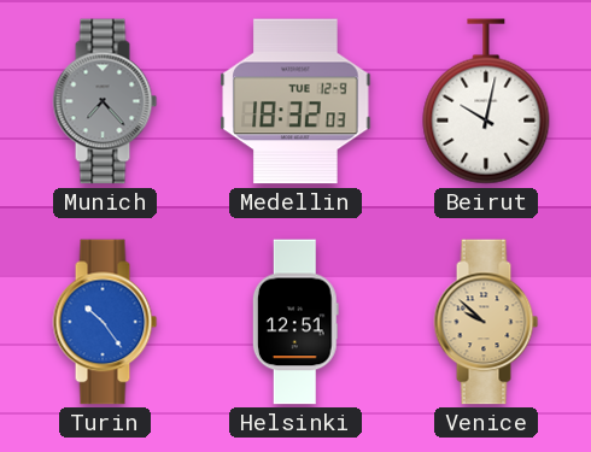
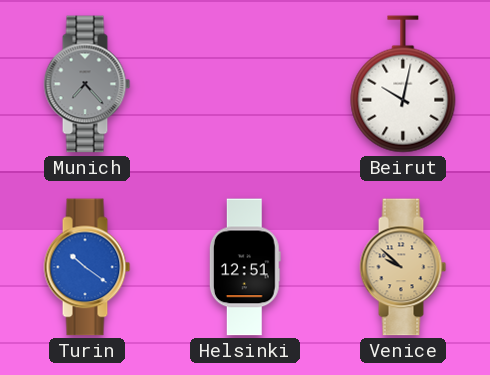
Medellin: 18:32 -> none (295, 101)
Turin: 10:24 -> 10:21 (87, 267)
